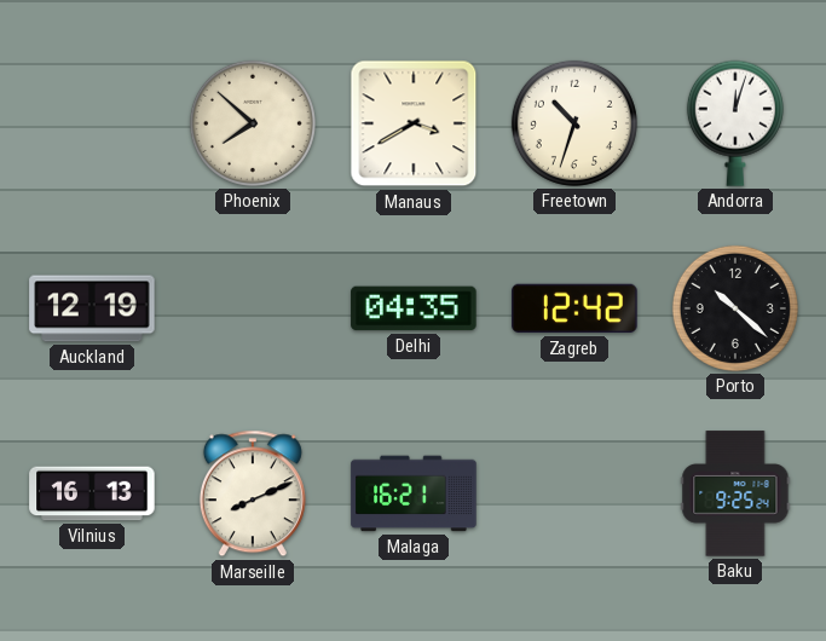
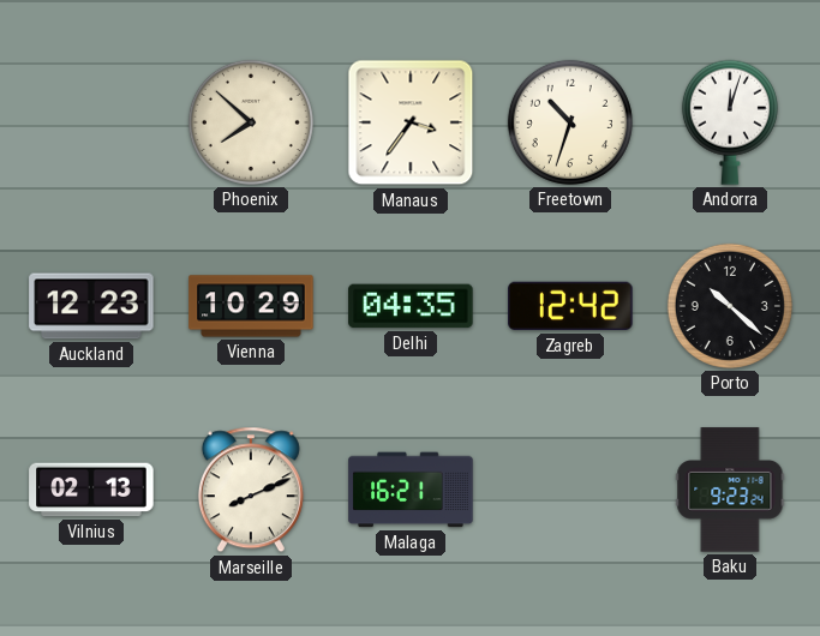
Manaus: 3:40 -> 3:36 (411, 122)
Auckland: 12:19 -> 12:23 (91, 306)
Vienna: none -> 10:29 (251, 306)
Vilnius: 16:13 -> 02:13 (91, 490)
Baku: 9:25 -> 9:23 (730, 490)
